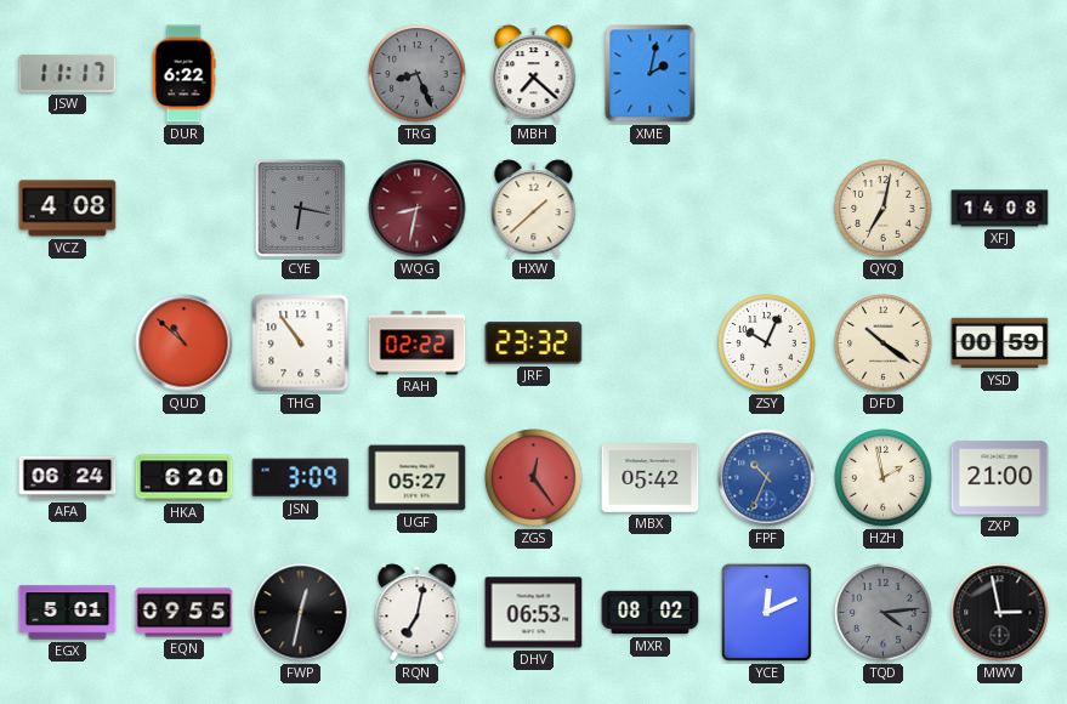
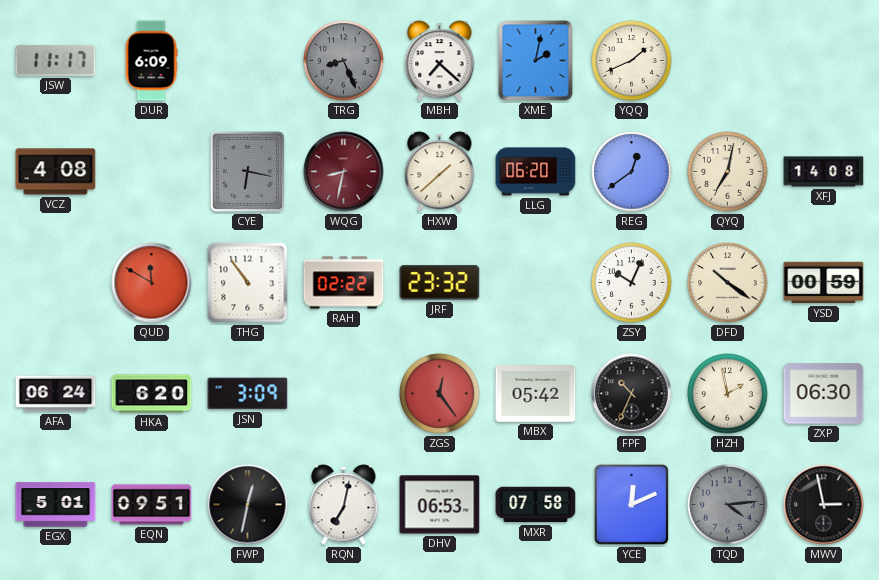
DUR: 6:22 -> 6:09 (151, 61)
YQQ: none -> 1:41 (632, 61)
LLG: none -> 06:20 (536, 172)
REG: none -> 12:39 (632, 172)
QUD: 10:52 -> 11:50 (152, 283)
UGF: 05:27 -> none (418, 478)
FPF dial: blue -> black (632, 394)
ZXP: 21:00 -> 06:30 (824, 394)
EQN: 09:55 -> 09:51 (152, 505)
MXR: 08:02 -> 07:58 (536, 505)
